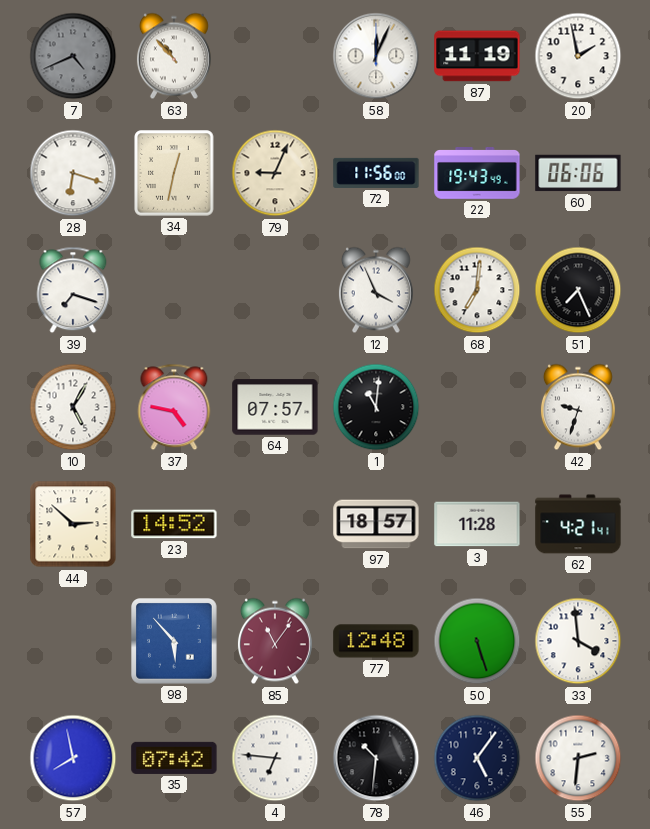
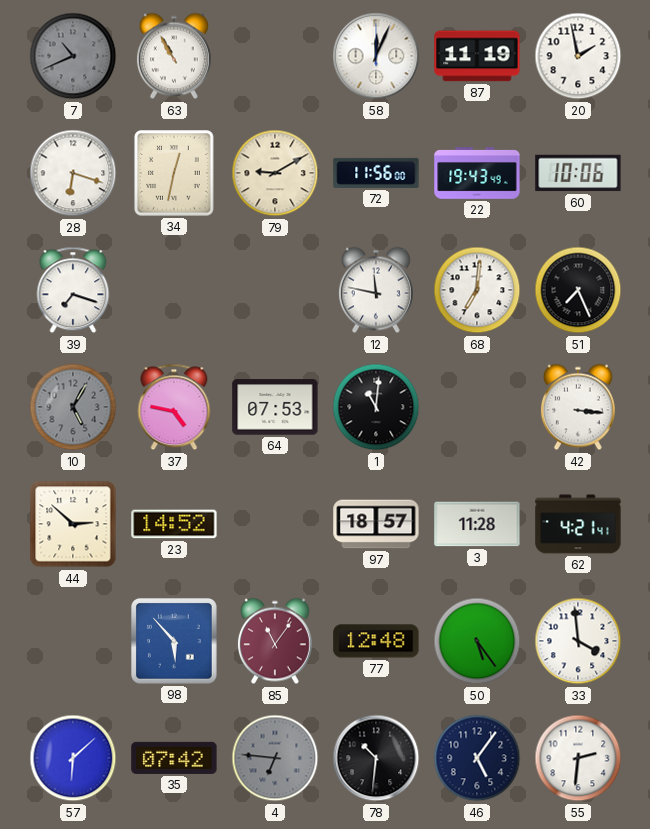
7: 4:41 -> 10:41 (73, 56)
63: 10:53 -> 10:55 (174, 56)
79: 9:04 -> 9:10 (275, 173)
60: 06:06 -> 10:06 (578, 173)
12: 3:56 -> 11:47 (376, 290)
10 dial: white -> grey (73, 407)
64: 07:57 -> 07:53 (275, 407)
42: 9:33 -> 3:16 (578, 407)
50: 5:27 -> 5:24 (477, 641)
57: 7:58 -> 6:08 (73, 758)
4 dial: white -> grey (275, 758)
